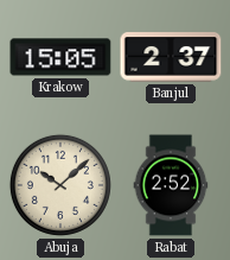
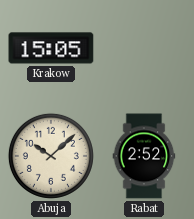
Banjul: 2:37 -> none (171, 57)
